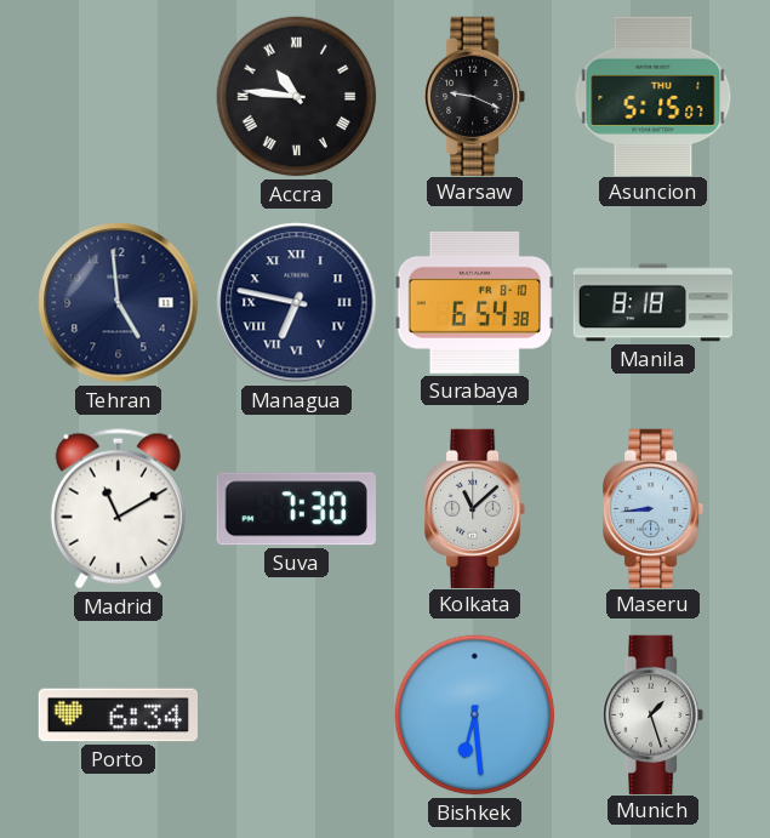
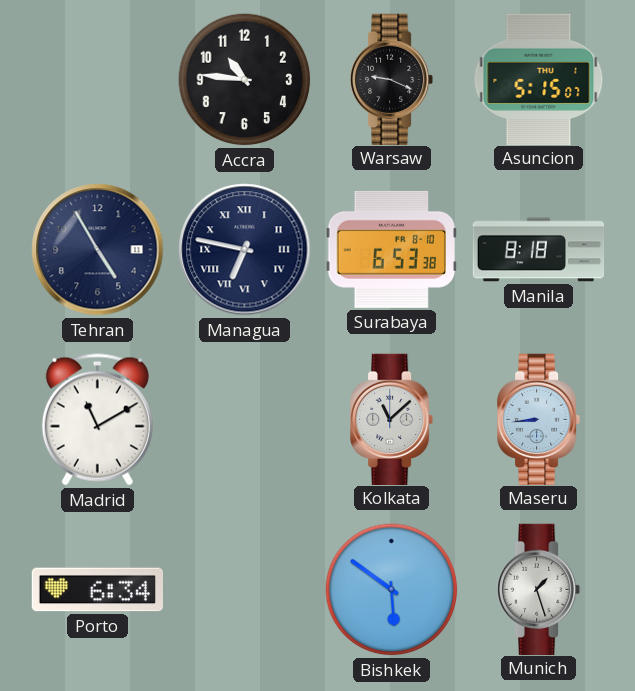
Accra numerals: Roman -> Arabic (245, 80)
Tehran: 4:59 -> 4:55 (98, 250)
Surabaya: 6:54 -> 6:53 (391, 249)
Suva: 7:30 -> none (296, 509)
Bishkek: 6:29 -> 5:51 (392, 590)
